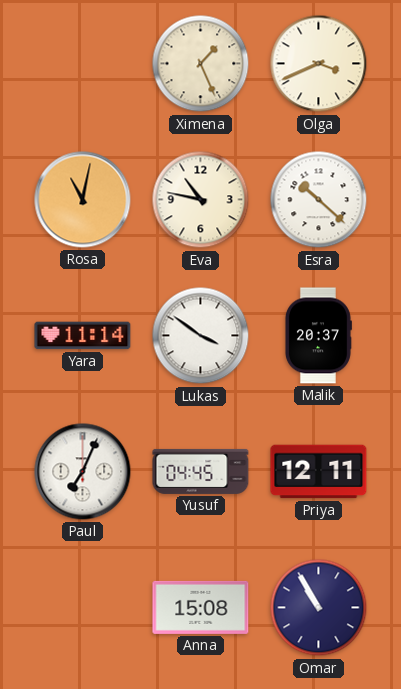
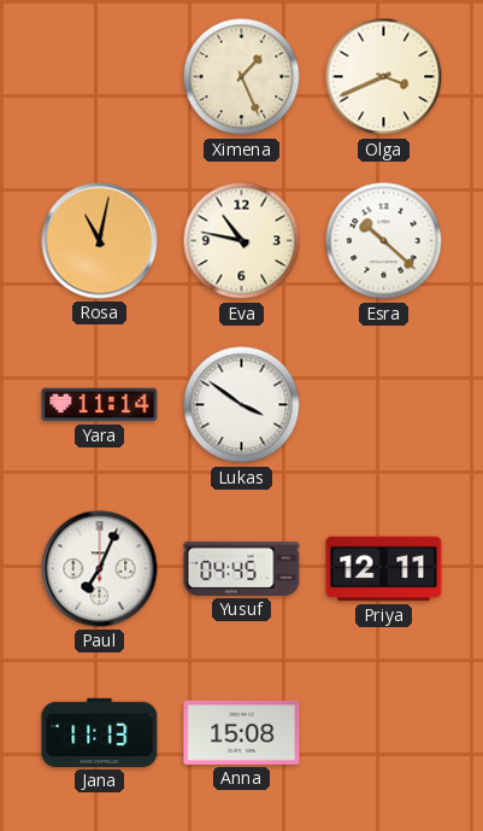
Malik: 20:37 -> none (318, 336)
Jana: none -> 11:13 (100, 732)
Omar: 10:55 -> none (319, 608)
